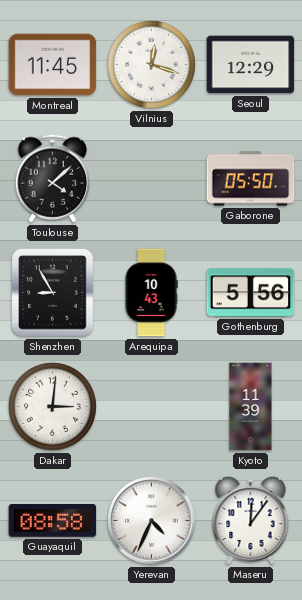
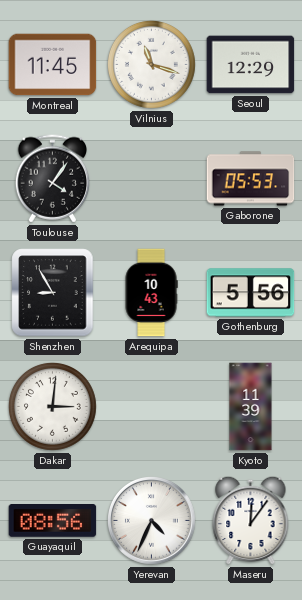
Vilnius: 12:18 -> 11:18 (151, 64)
Toulouse: 4:08 -> 4:06 (52, 179)
Gaborone: 05:50 -> 05:53 (251, 179)
Guayaquil: 08:58 -> 08:56 (53, 521)
